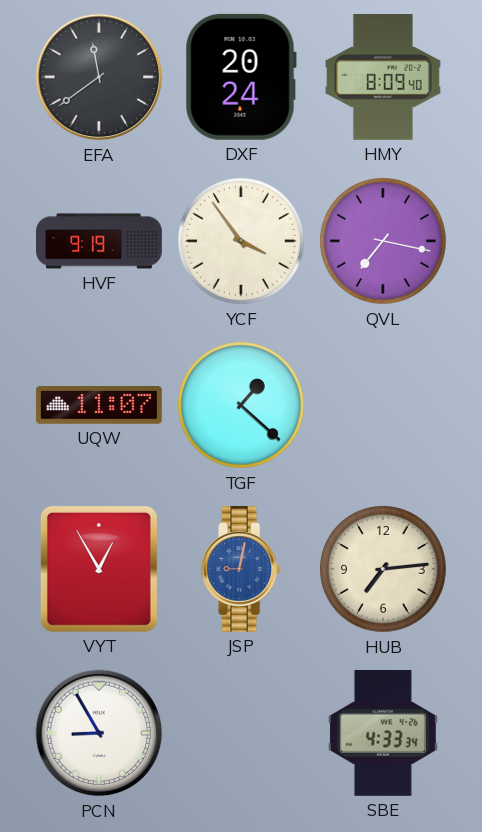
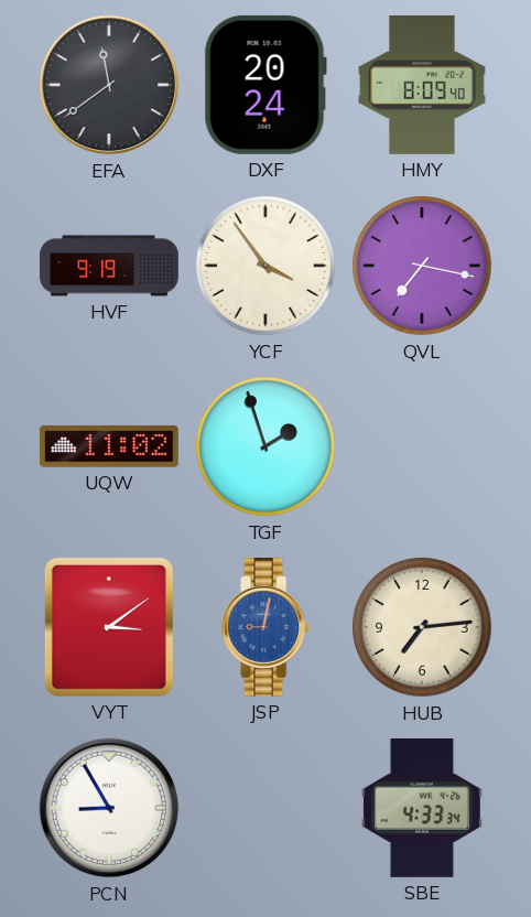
UQW: 11:07 -> 11:02 (109, 447)
TGF: 1:22 -> 1:57 (265, 446)
VYT: 12:55 -> 3:09 (109, 627)
